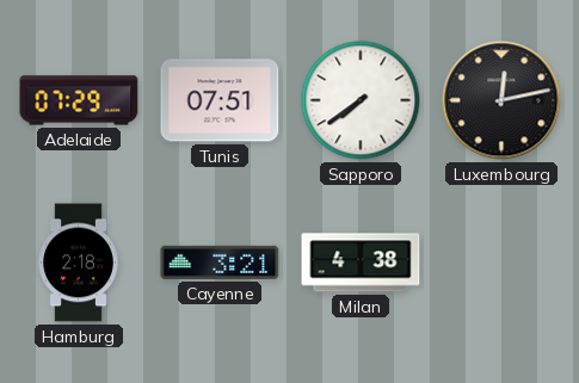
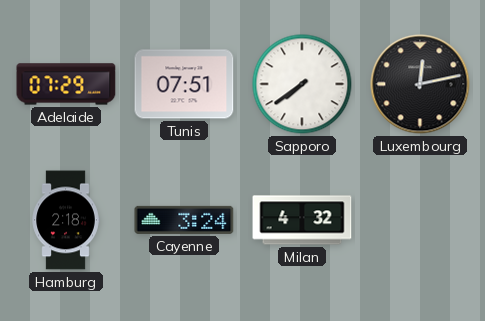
Cayenne: 3:21 -> 3:24 (184, 220)
Milan: 4:38 -> 4:32 (302, 220)
